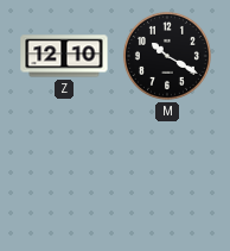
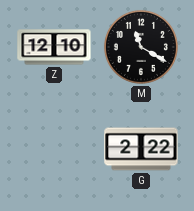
M: 10:20 -> 11:20 (141, 47)
G: none -> 2:22 (141, 149)
